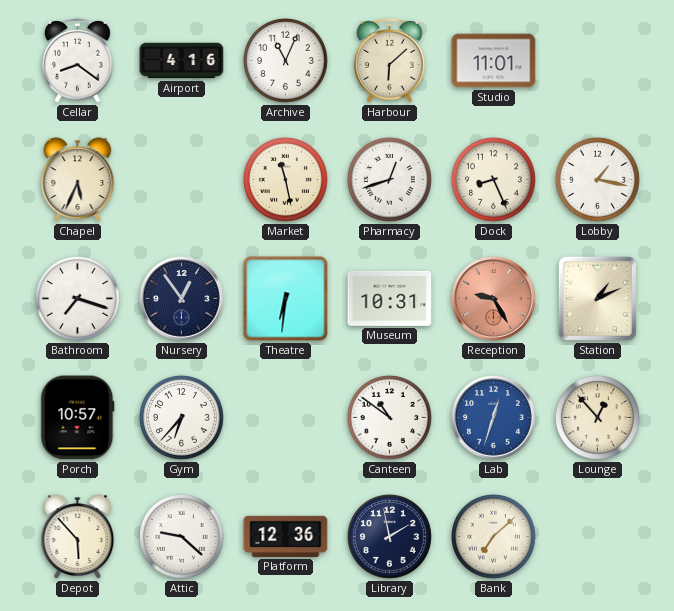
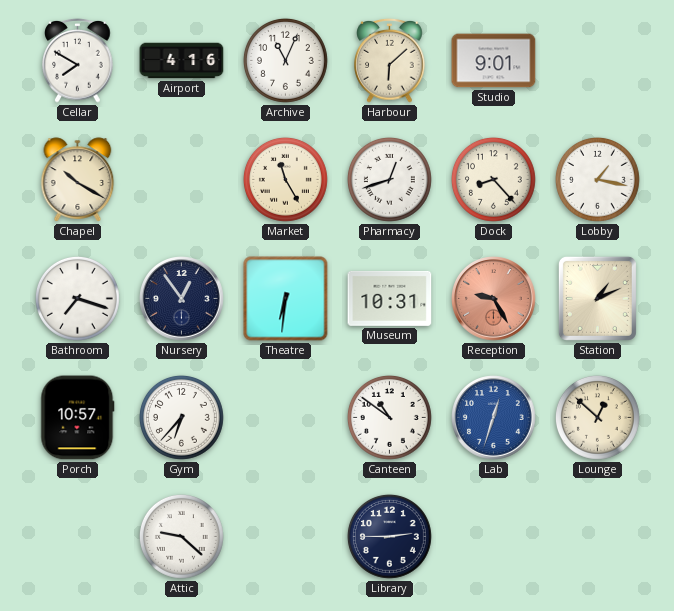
Cellar: 8:21 -> 7:50 (78, 61)
Studio: 11:01 -> 9:01 (494, 61)
Chapel: 5:34 -> 10:20 (78, 180)
Market: 11:28 -> 11:25 (285, 179)
Dock: 8:26 -> 8:23 (493, 179)
Lounge: 12:53 -> 12:52 (597, 417)
Depot: 5:53 -> none (78, 537)
Platform: 12:36 -> none (286, 536)
Library: 1:58 -> 2:45 (389, 536)
Bank: 7:08 -> none (493, 536)
